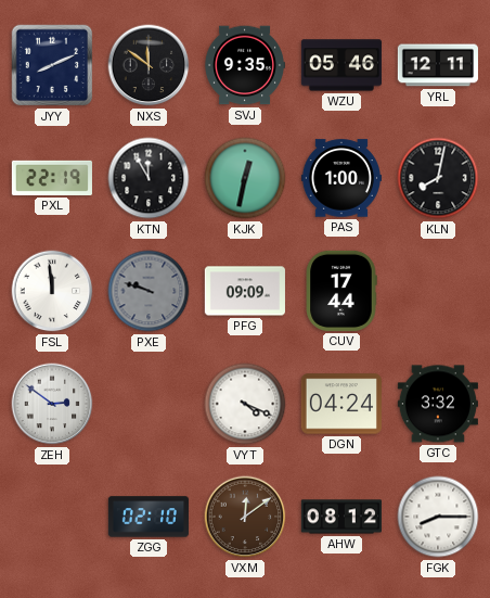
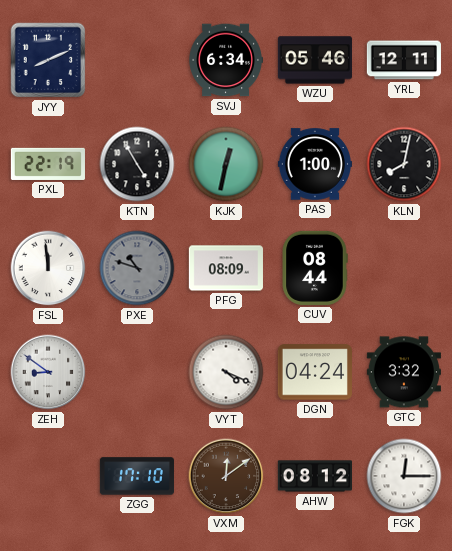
NXS: 11:51 -> none (149, 65)
SVJ: 9:35 -> 6:34 (226, 60)
KTN: 11:55 -> 4:55 (137, 164)
PXE: 9:48 -> 10:48 (137, 268)
PFG: 09:09 -> 08:09 (226, 268)
CUV: 17:44 -> 08:44 (315, 268)
ZEH: 2:51 -> 8:51 (48, 372)
ZGG: 02:10 -> 17:10 (137, 476)
FGK: 8:15 -> 12:15 (404, 476)
